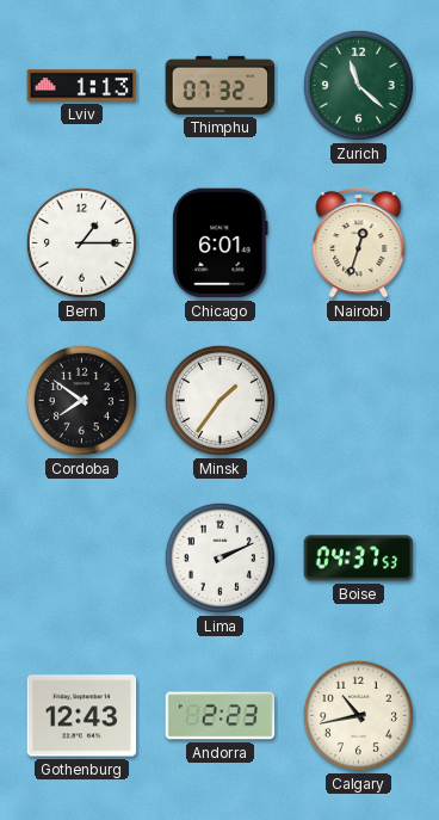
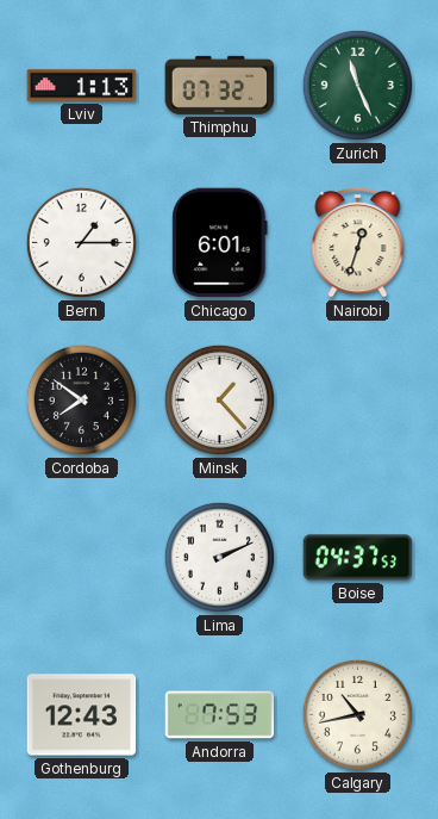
Zurich: 11:22 -> 11:26 (357, 85)
Minsk: 1:36 -> 1:23 (219, 399)
Andorra: 2:23 -> 7:53 (220, 715)
